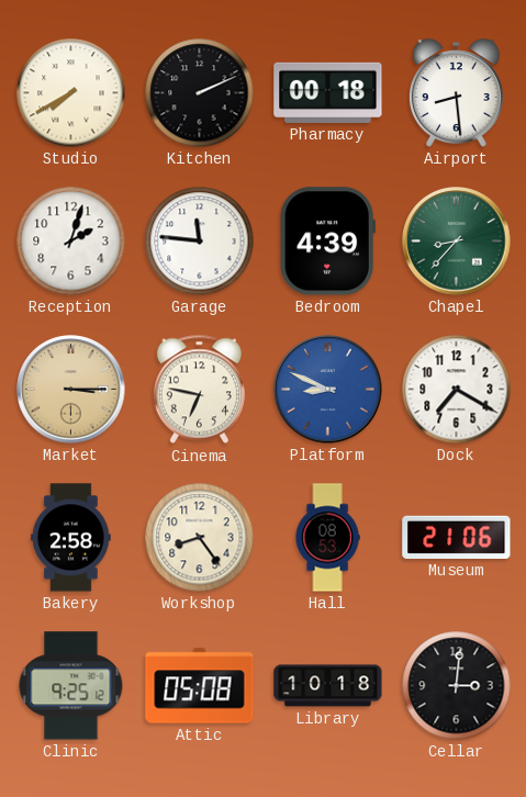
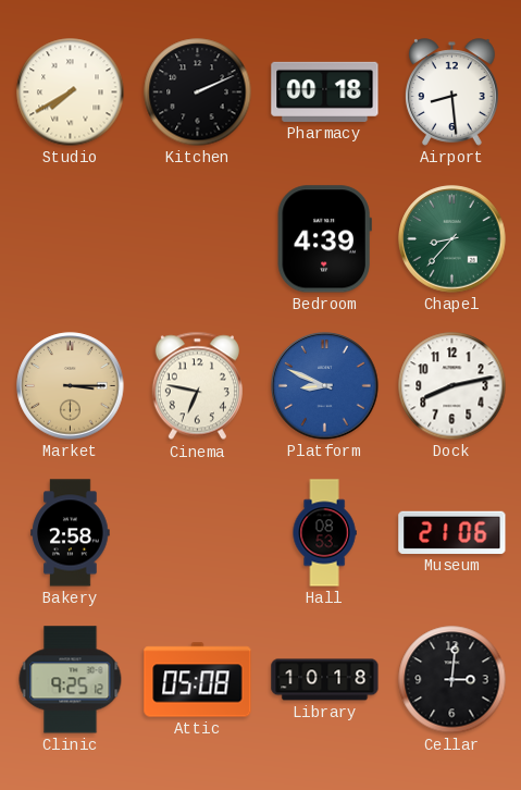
Reception: 2:03 -> none (71, 242)
Garage: 11:46 -> none (200, 242)
Dock: 7:20 -> 8:13 (452, 386)
Workshop: 8:24 -> none (200, 538)
